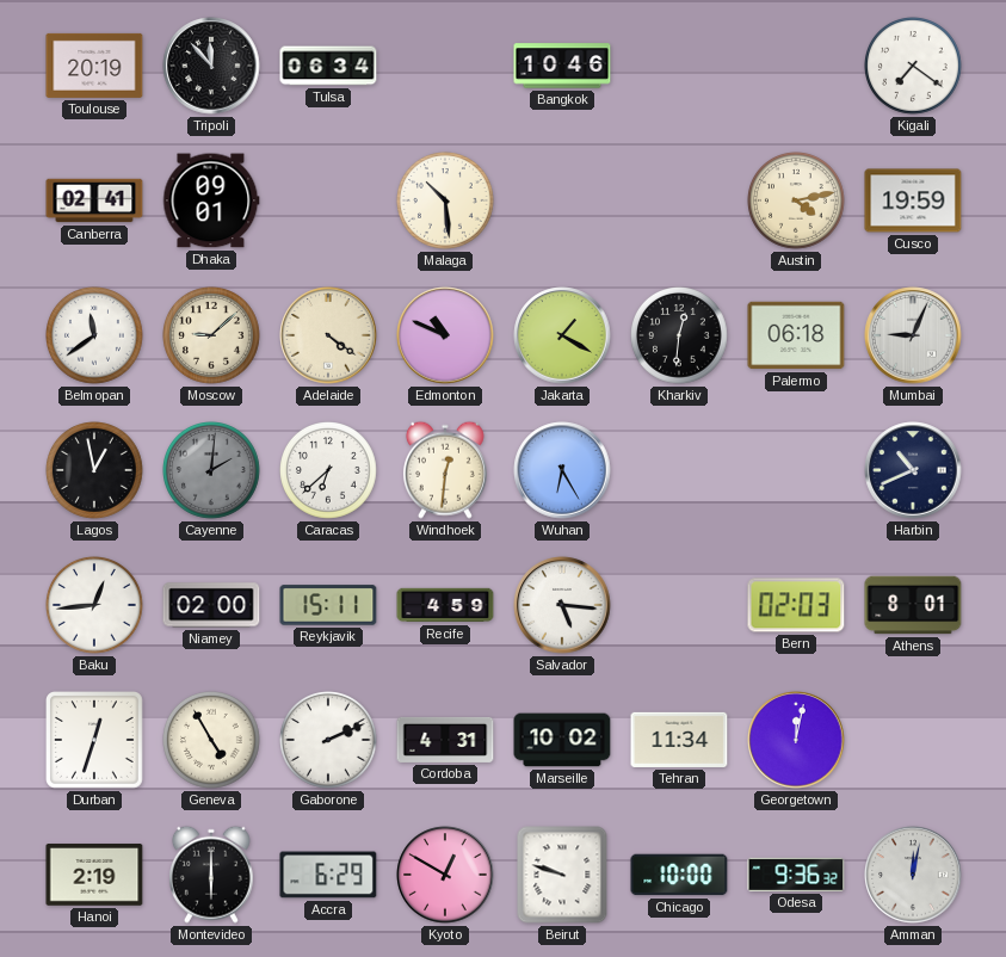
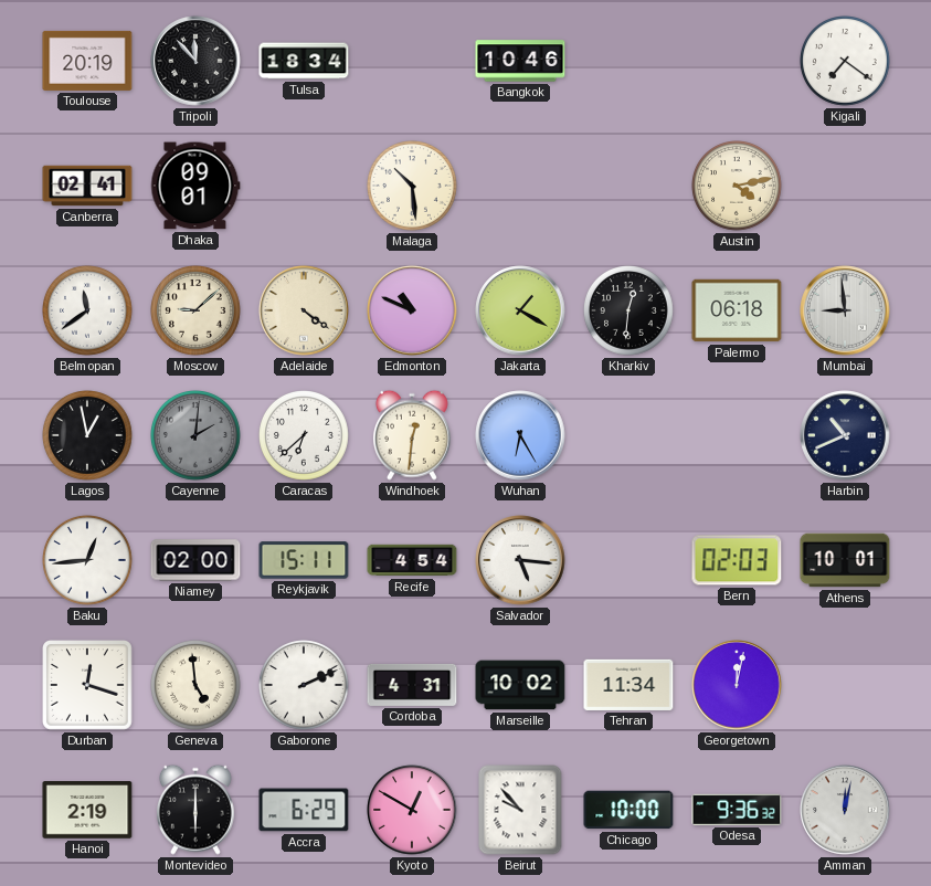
Tulsa: 06:34 -> 18:34 (304, 61)
Cusco: 19:59 -> none (913, 200)
Mumbai: 9:04 -> 8:59 (845, 310)
Recife: 4:59 -> 4:54 (412, 560)
Athens: 8:01 -> 10:01 (845, 560)
Durban: 12:33 -> 12:18 (88, 686)
Geneva: 4:55 -> 4:59 (197, 686)
Beirut: 9:48 -> 9:53 (520, 810)
